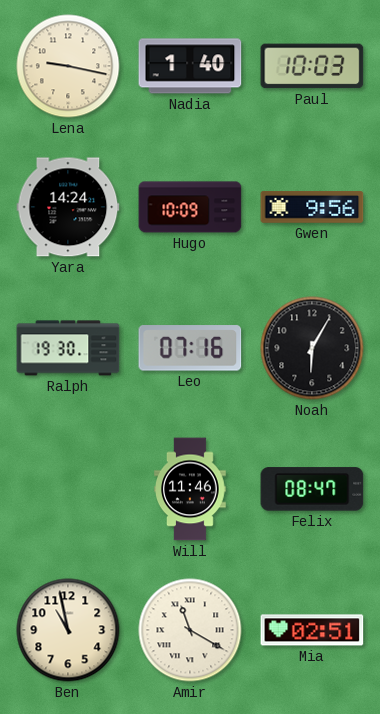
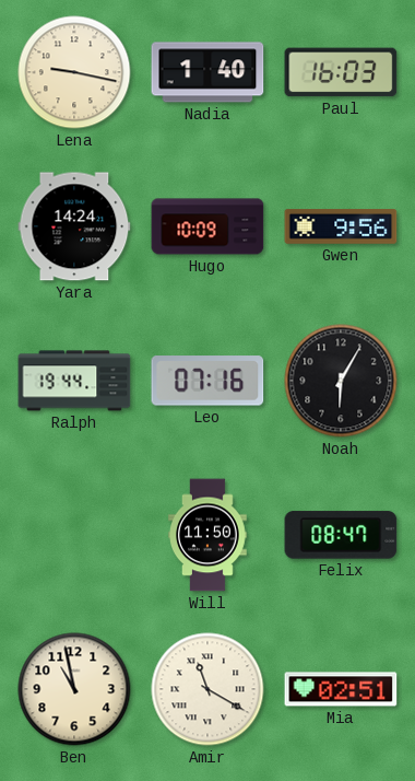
Paul: 10:03 -> 16:03 (341, 72)
Ralph: 19:30 -> 19:44 (74, 381)
Will: 11:46 -> 11:50 (209, 535)
